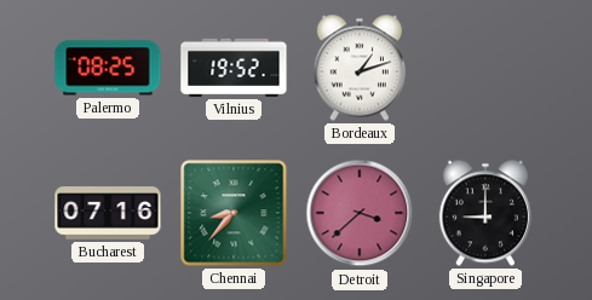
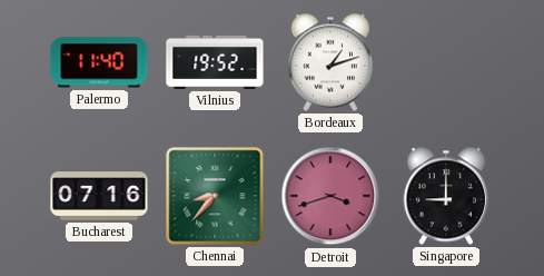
Palermo: 08:25 -> 11:40 (99, 62)
Detroit: 3:38 -> 3:42 (330, 196)
